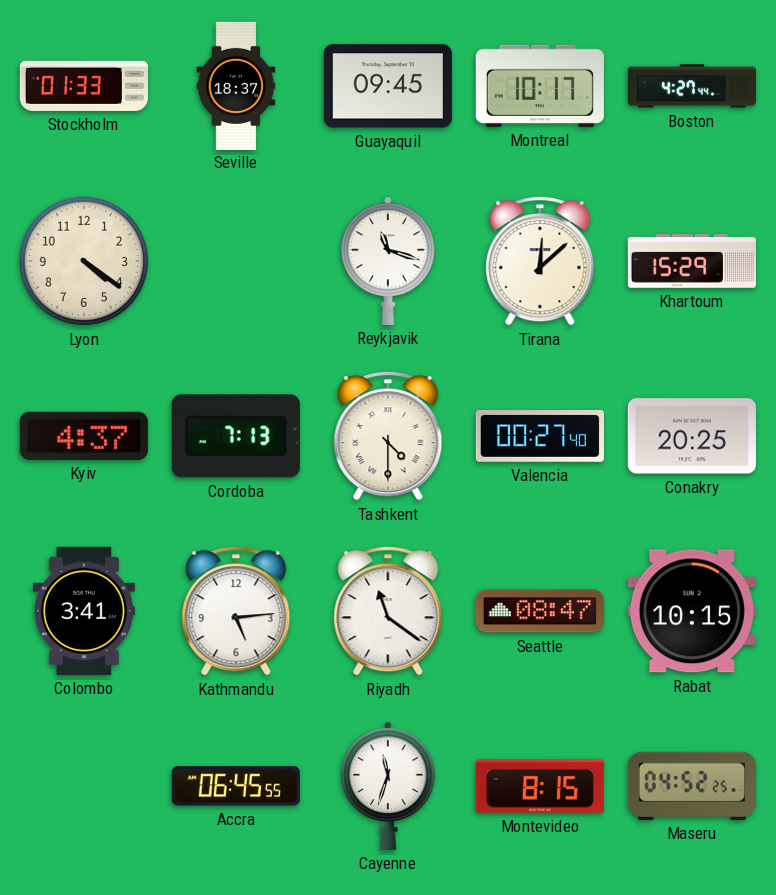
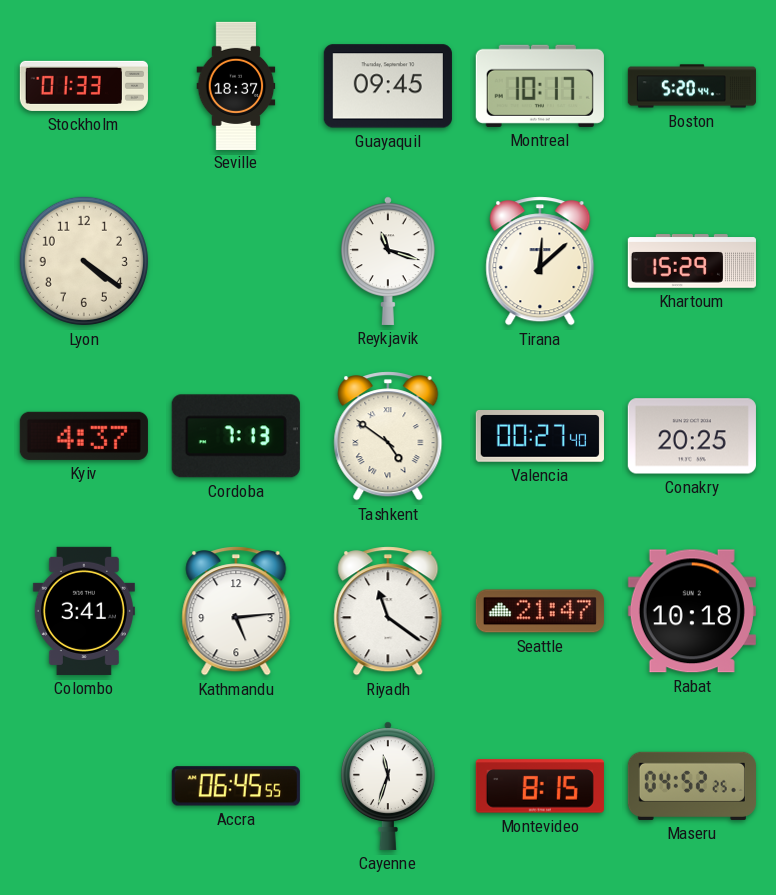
Boston: 4:27 -> 5:20 (692, 86)
Tashkent: 4:30 -> 4:51 (388, 436)
Seattle: 08:47 -> 21:47 (540, 611)
Rabat: 10:15 -> 10:18 (692, 611)
